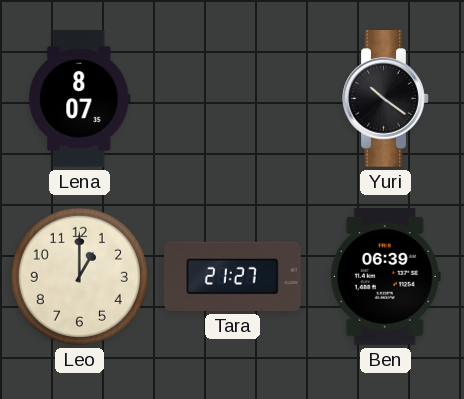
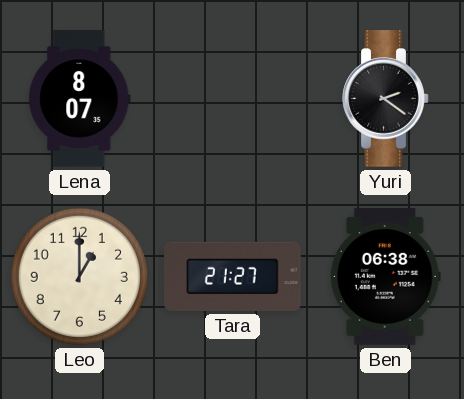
Yuri: 10:21 -> 2:21 (386, 99)
Ben: 06:39 -> 06:38 (385, 277)
